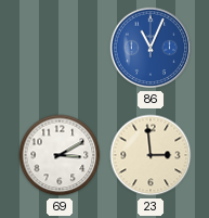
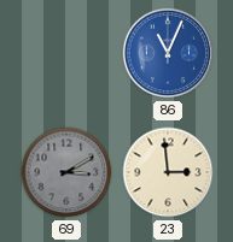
69 dial: white -> grey (66, 172)
